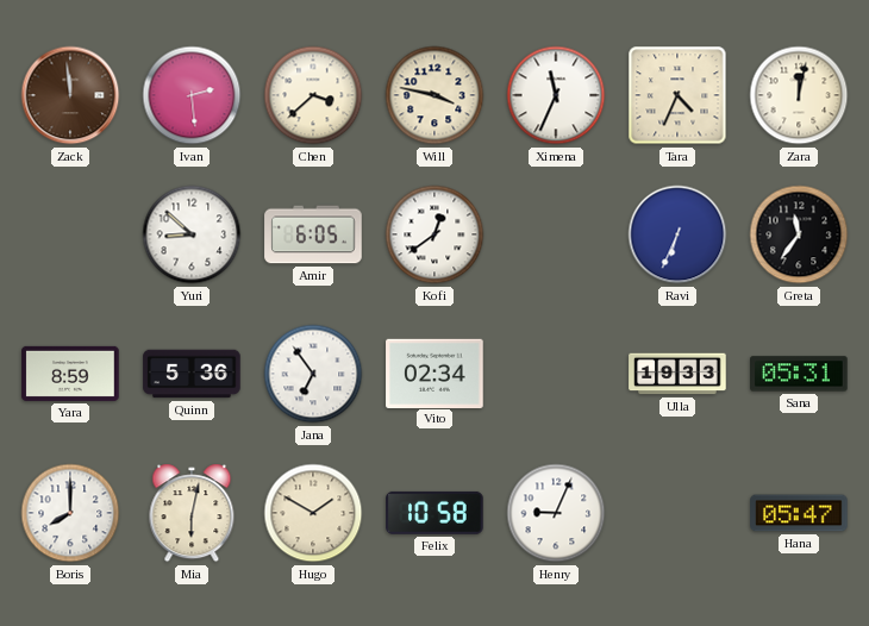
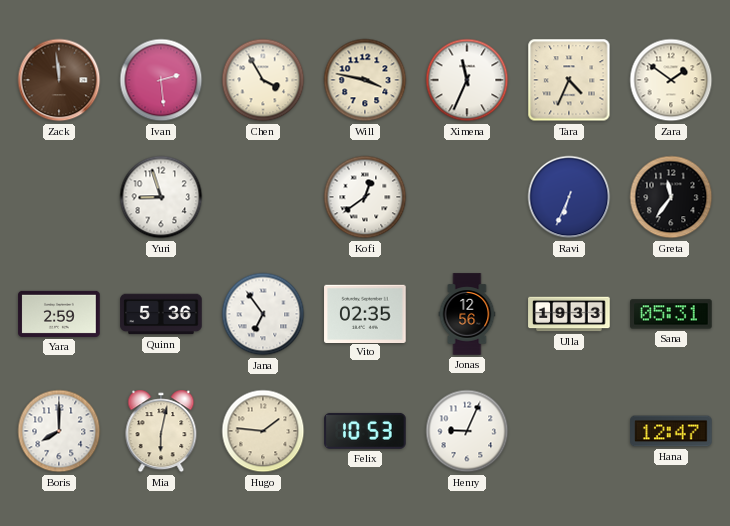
Chen: 3:38 -> 3:55 (263, 80)
Zara: 12:02 -> 1:51 (671, 80)
Yuri: 8:52 -> 8:57 (161, 197)
Amir: 6:05 -> none (313, 234)
Yara: 8:59 -> 2:59 (59, 314)
Vito: 02:34 -> 02:35 (365, 313)
Jonas: none -> 12:56 (467, 314)
Hugo: 1:50 -> 1:46 (263, 431)
Felix: 10:58 -> 10:53 (365, 431)
Hana: 05:47 -> 12:47 (671, 431)
